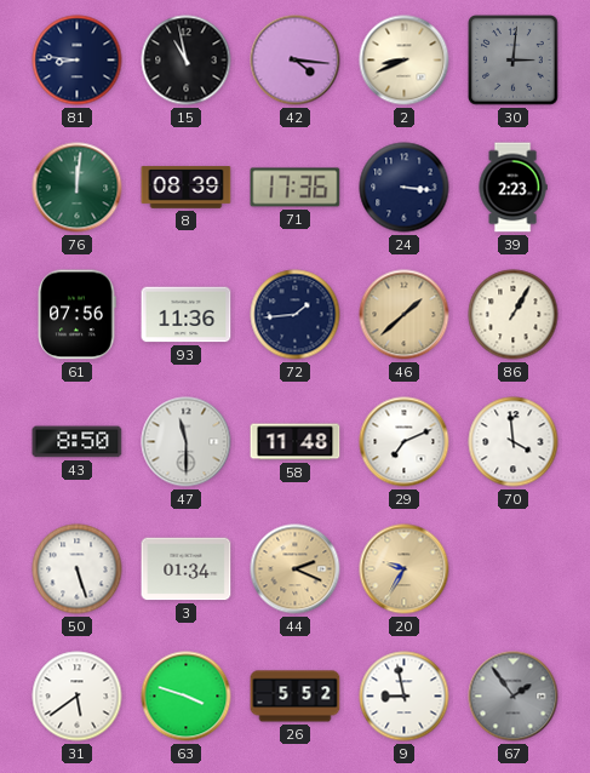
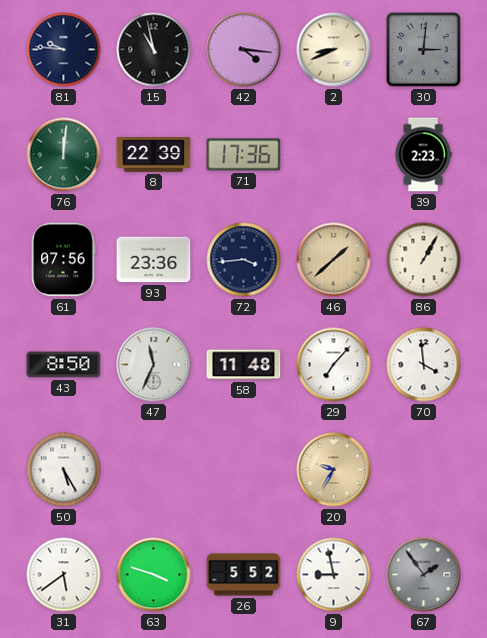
81: 8:46 -> 9:46 (64, 50)
8: 08:39 -> 22:39 (154, 155)
24: 3:16 -> none (405, 188)
93: 11:36 -> 23:36 (154, 260)
72: 1:44 -> 3:44 (244, 260)
47: 11:30 -> 11:34 (154, 365)
29: 7:11 -> 7:07 (334, 365)
50: 5:27 -> 5:25 (64, 470)
3: 01:34 -> none (187, 569)
44: 2:19 -> none (296, 569)
